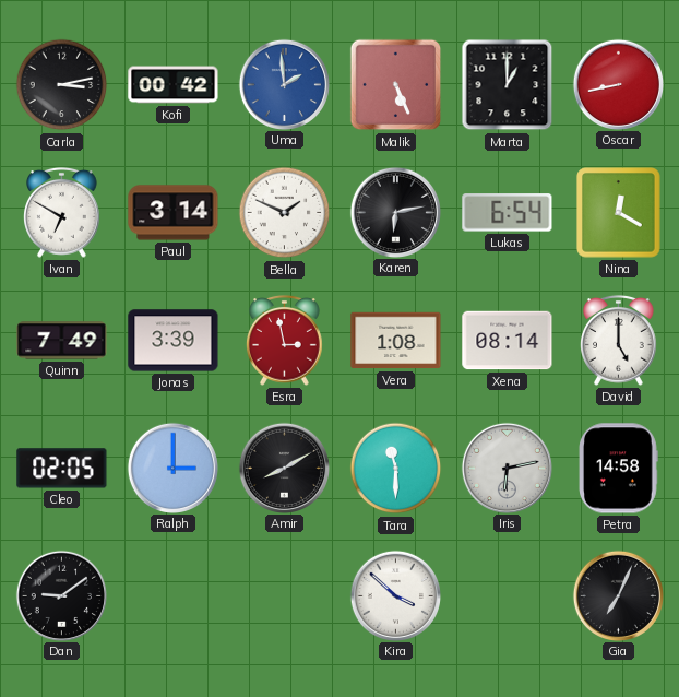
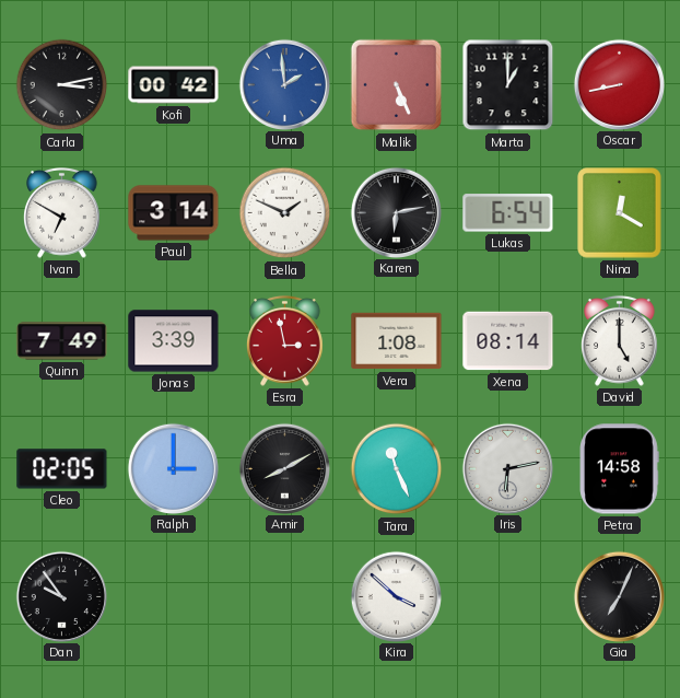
Tara: 11:30 -> 11:26 (397, 469)
Dan: 9:09 -> 9:54 (61, 596)
